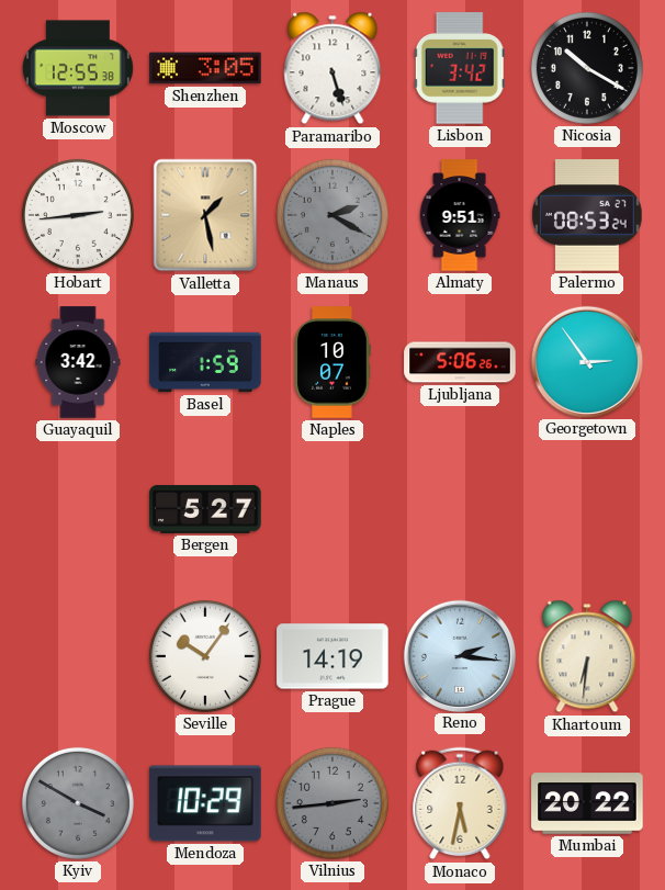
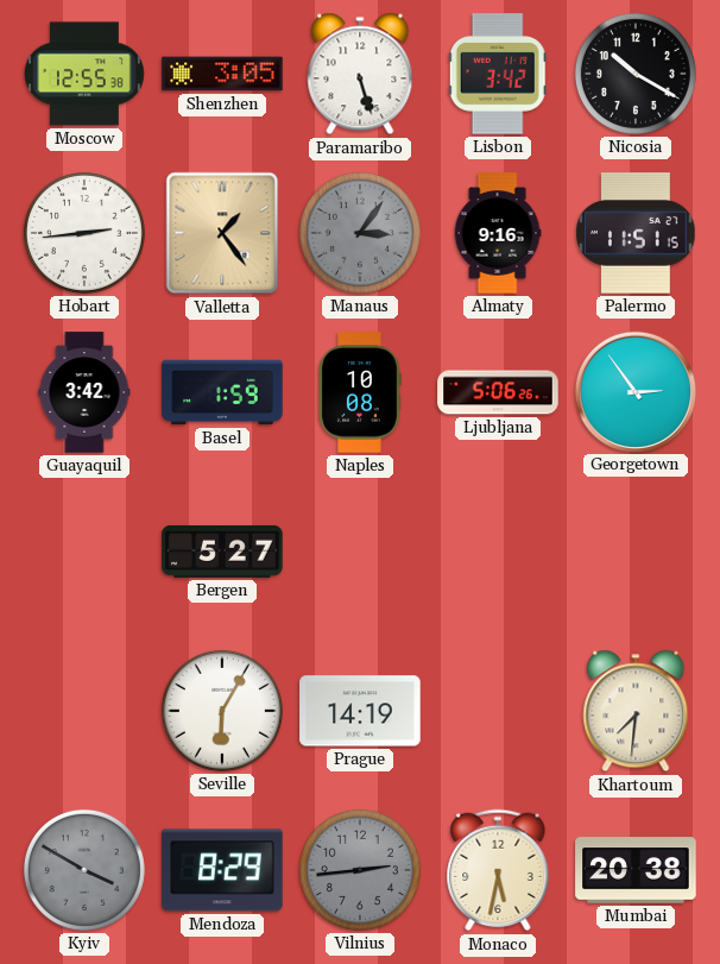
Valletta: 1:28 -> 1:24 (222, 233)
Manaus: 2:20 -> 3:06 (360, 233)
Almaty: 9:51 -> 9:16 (498, 233)
Palermo: 08:53 -> 11:51 (637, 233)
Naples: 10:07 -> 10:08 (360, 392)
Seville: 10:06 -> 6:05 (222, 711)
Reno: 2:16 -> none (459, 655)
Khartoum: 6:31 -> 7:31 (636, 711)
Mendoza: 10:29 -> 8:29 (222, 870)
Mumbai: 20:22 -> 20:38 (636, 870)
